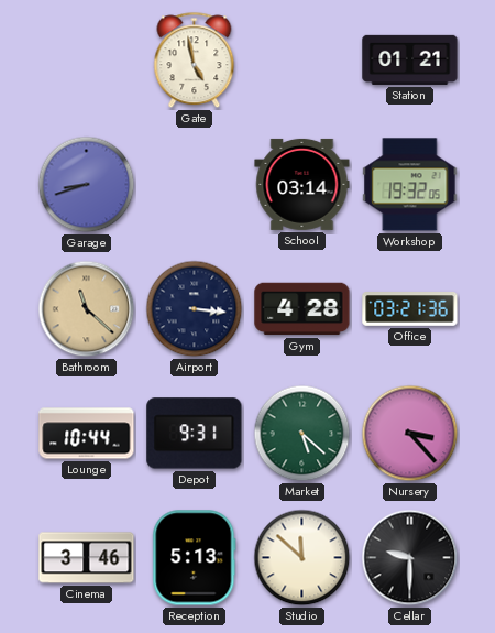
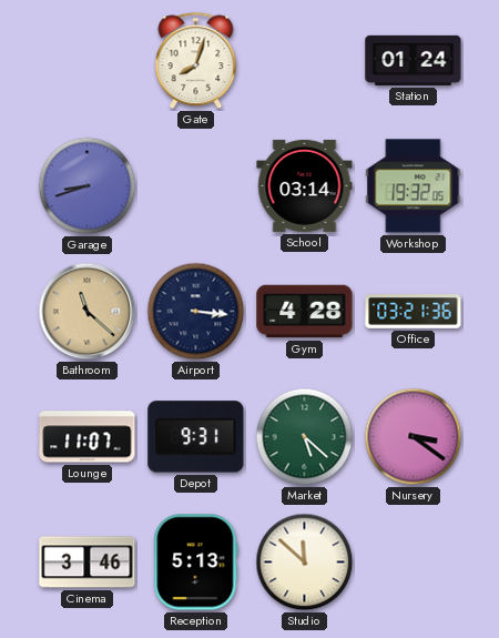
Gate: 4:58 -> 8:03 (196, 61)
Station: 01:21 -> 01:24 (414, 60)
Lounge: 10:44 -> 11:07 (88, 437)
Nursery: 3:23 -> 3:21 (414, 437)
Cellar: 9:30 -> none (410, 558)
